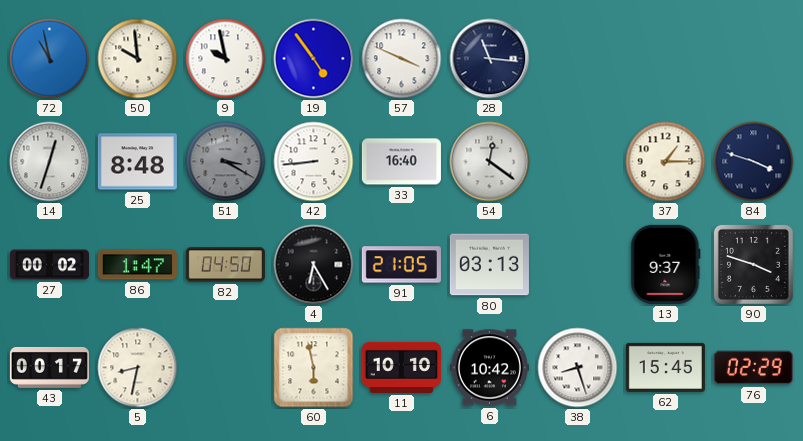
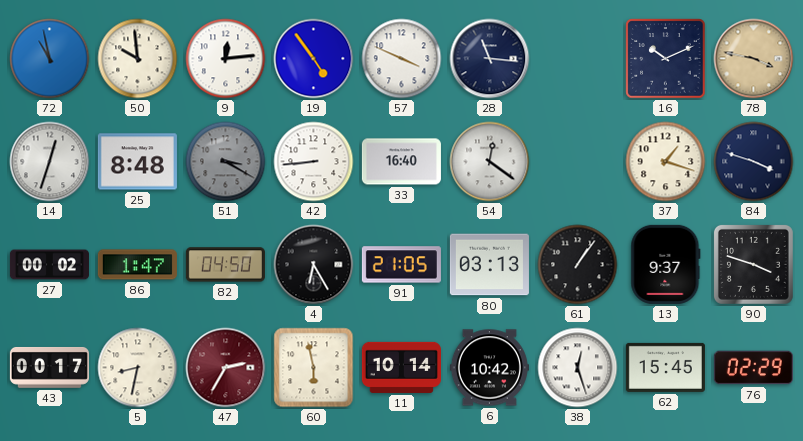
9: 9:58 -> 12:14 (226, 59)
16: none -> 10:11 (666, 59)
78: none -> 3:47 (754, 59)
37: 1:15 -> 1:18 (666, 162)
61: none -> 1:06 (578, 265)
47: none -> 2:35 (226, 368)
11: 10:10 -> 10:14 (401, 367)
38: 8:27 -> 12:27 (578, 368)
